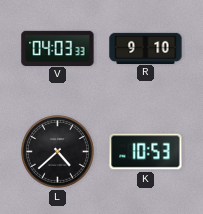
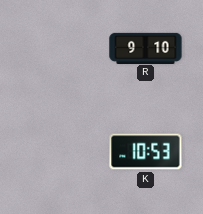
V: 04:03 -> none (58, 48)
L: 4:38 -> none (58, 152)
